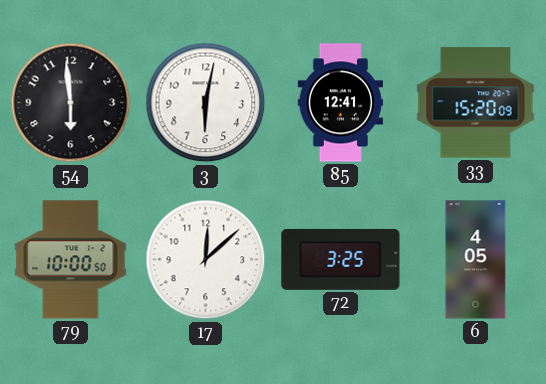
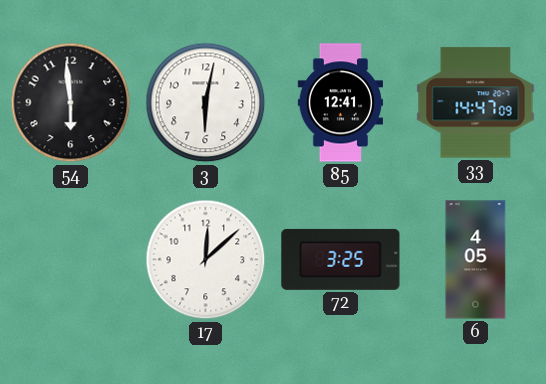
33: 15:20 -> 14:47 (476, 103)
79: 10:00 -> none (71, 260)
